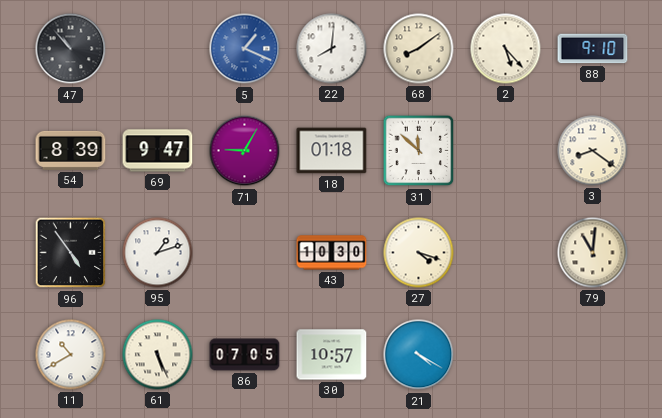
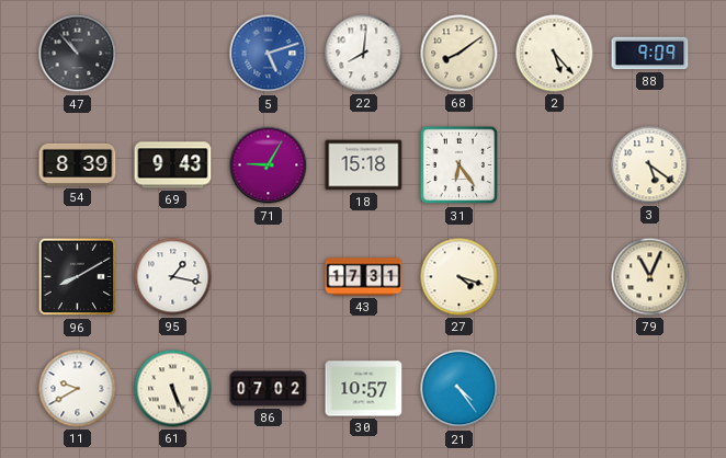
5: 1:19 -> 5:12 (269, 54)
88: 9:10 -> 9:09 (650, 54)
69: 9:47 -> 9:43 (173, 165)
18: 01:18 -> 15:18 (364, 165)
31: 11:52 -> 6:24 (460, 165)
3: 8:21 -> 5:21 (650, 165)
96: 4:54 -> 8:10 (78, 277)
95: 1:12 -> 1:17 (173, 277)
43: 10:30 -> 17:31 (364, 277)
79: 11:01 -> 11:04 (650, 277)
11: 10:40 -> 9:40 (78, 389)
86: 07:05 -> 07:02 (269, 389)
21: 4:20 -> 4:24 (460, 389)
